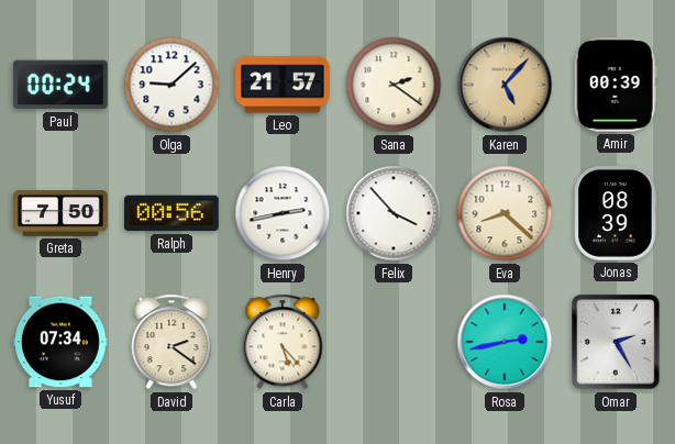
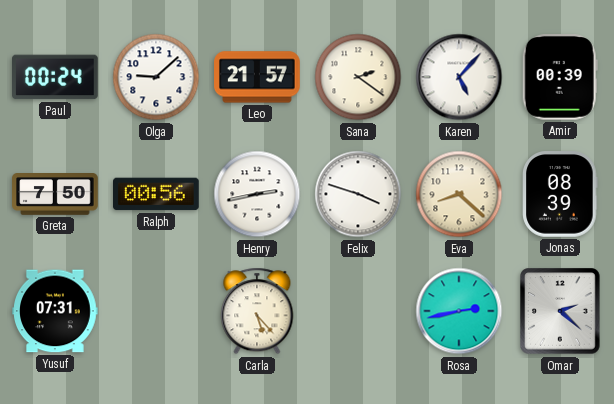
Karen dial: champagne -> white (459, 77)
Felix: 3:53 -> 3:48 (358, 194)
Yusuf: 07:34 -> 07:31 (55, 311)
David: 2:21 -> none (171, 342)
Omar: 2:25 -> 2:22 (560, 311)
